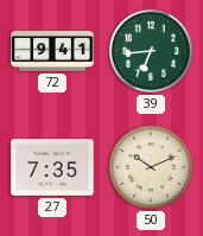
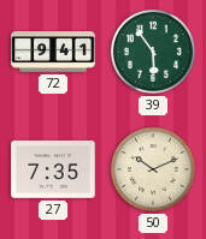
39: 6:44 -> 5:54 (153, 52)
